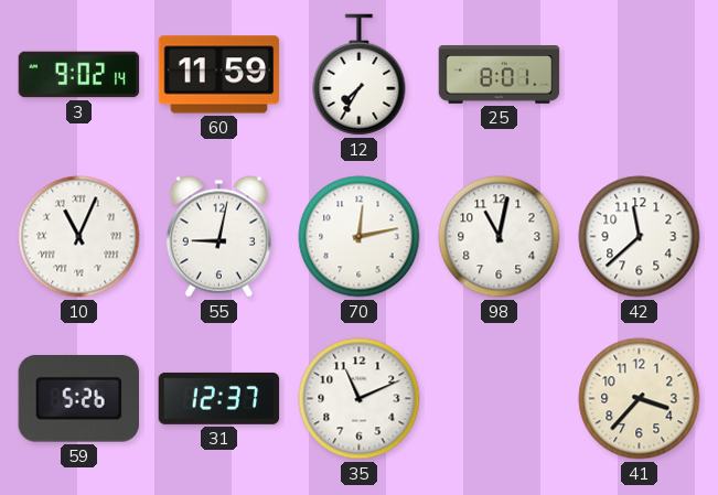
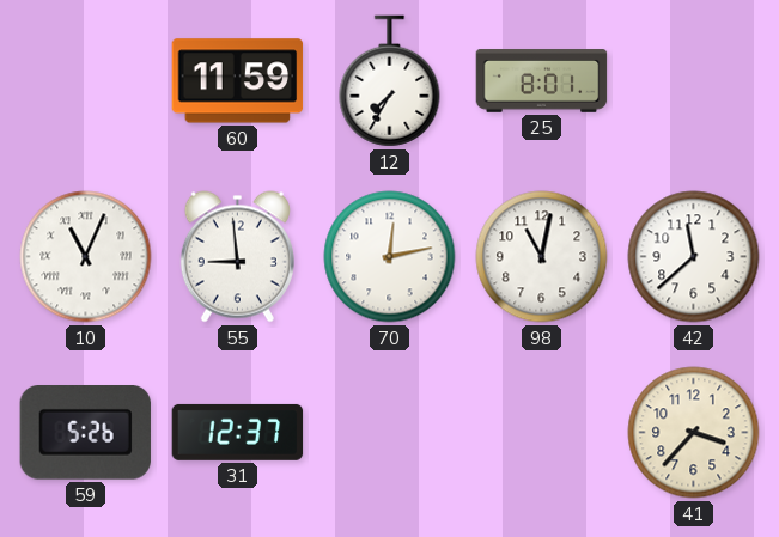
3: 9:02 -> none (79, 75)
55: 9:02 -> 8:59 (237, 257)
35: 11:11 -> none (360, 399)
